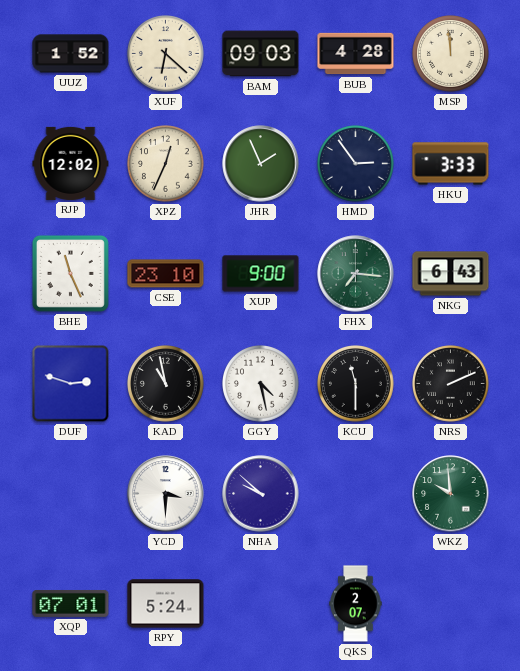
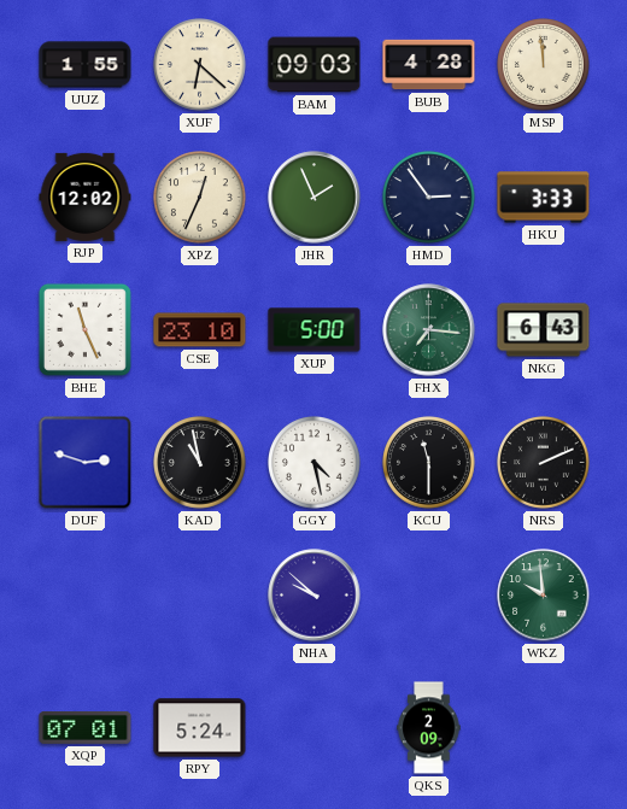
UUZ: 1:52 -> 1:55 (86, 65)
XUP: 9:00 -> 5:00 (315, 330)
YCD: 3:30 -> none (166, 494)
QKS: 2:07 -> 2:09 (429, 728)
